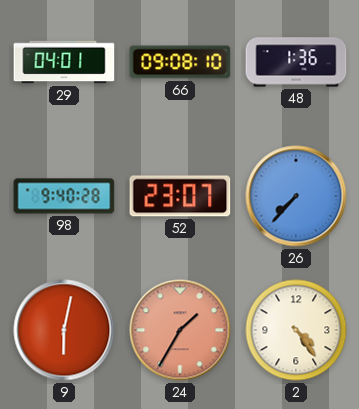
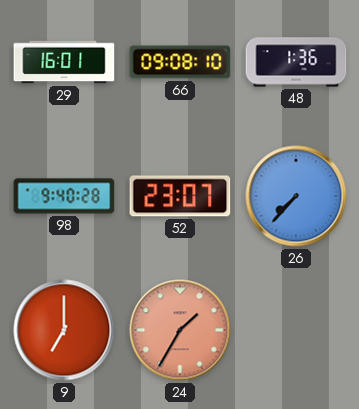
29: 04:01 -> 16:01 (64, 62)
9: 6:02 -> 7:00 (64, 330)
2: 4:24 -> none (296, 330)
